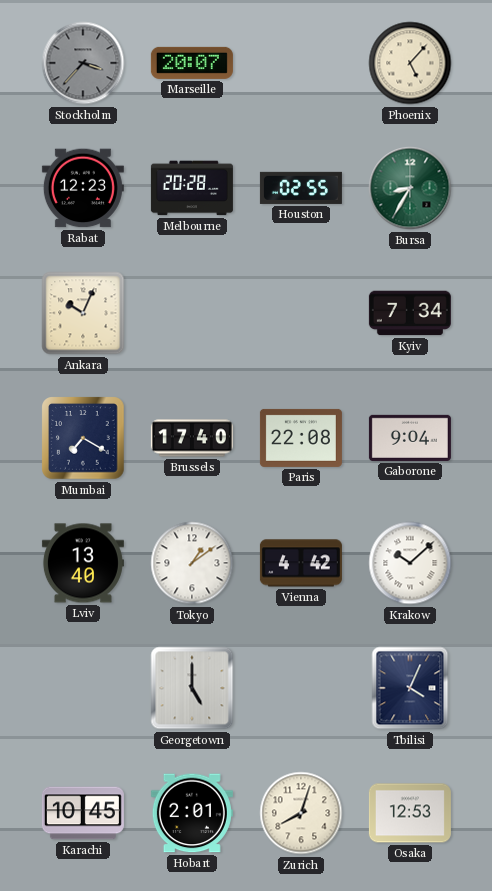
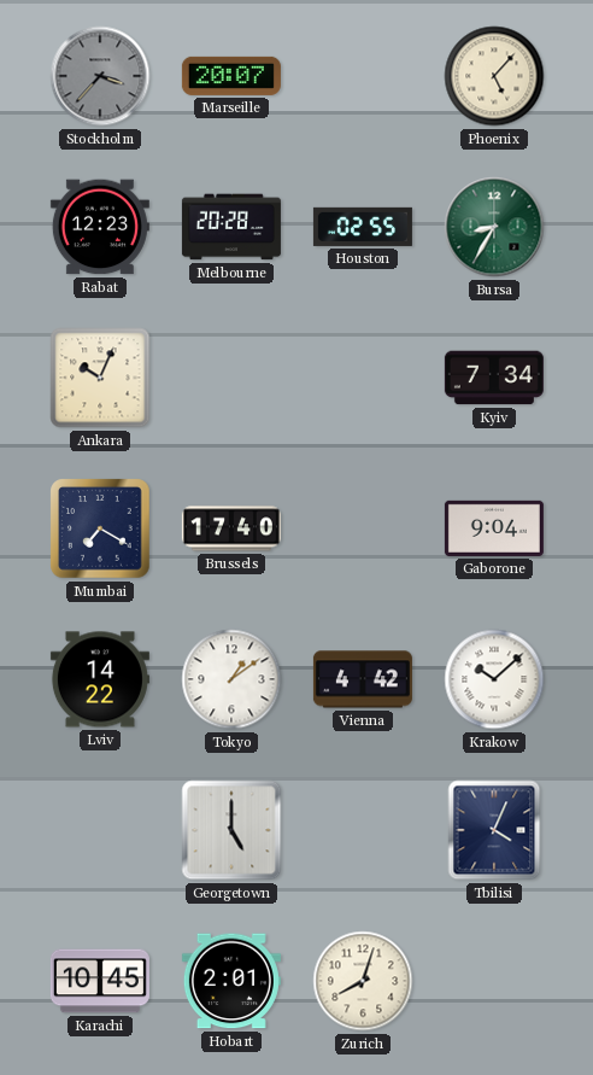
Paris: 22:08 -> none (301, 438)
Lviv: 13:40 -> 14:22 (100, 679)
Osaka: 12:53 -> none (410, 813)
